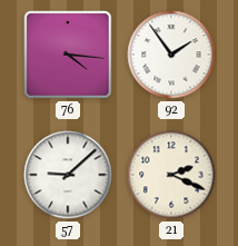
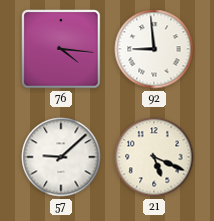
92: 1:54 -> 8:59 (154, 49)
21: 2:19 -> 5:19 (154, 157)
